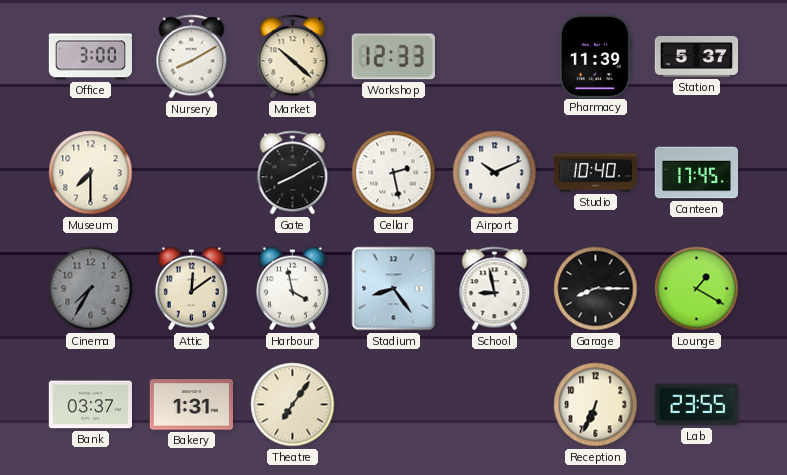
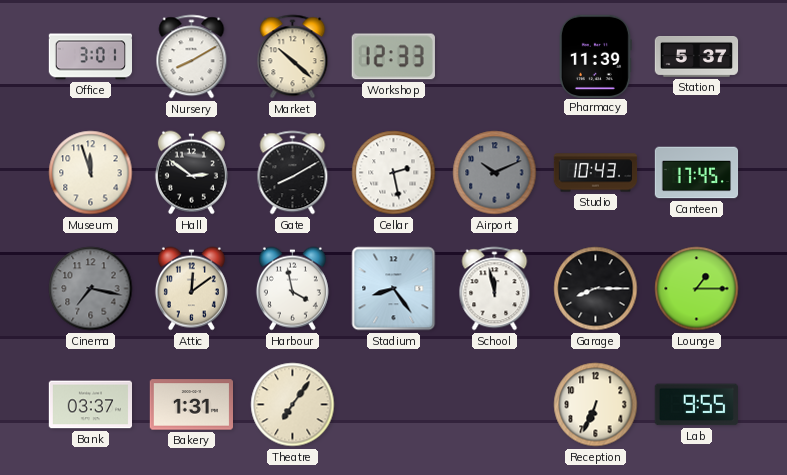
Office: 3:00 -> 3:01 (91, 57)
Museum: 7:30 -> 11:57 (91, 173)
Hall: none -> 2:51 (191, 173)
Airport dial: white -> grey (495, 173)
Studio: 10:40 -> 10:43 (596, 173)
Cinema: 7:35 -> 7:17 (91, 289)
School: 8:58 -> 11:58 (495, 289)
Lounge: 1:20 -> 1:15 (697, 289)
Lab: 23:55 -> 9:55 (696, 405)
